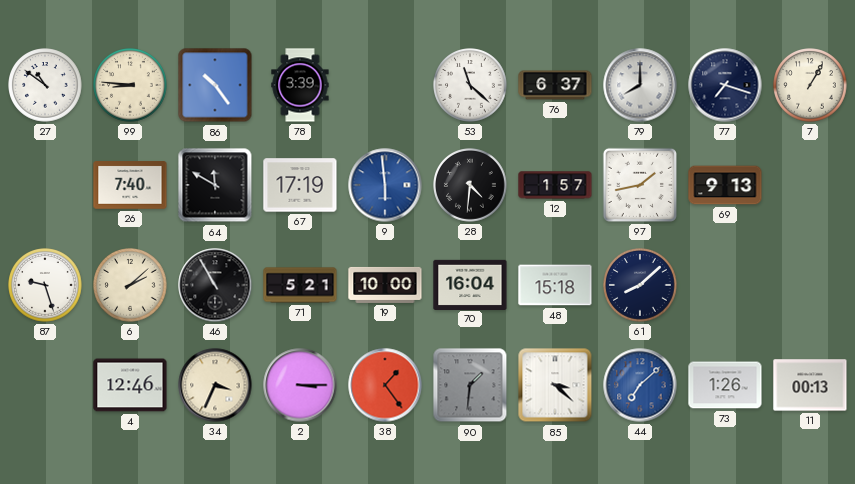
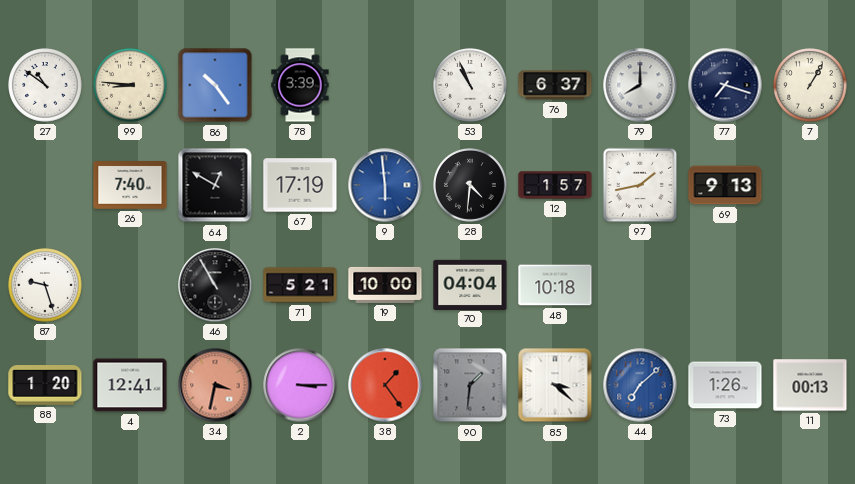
53: 11:22 -> 10:56 (470, 85)
64: 11:50 -> 12:50 (215, 185)
6: 2:08 -> none (130, 285)
70: 16:04 -> 04:04 (470, 284)
48: 15:18 -> 10:18 (555, 285)
61: 8:08 -> none (640, 285)
88: none -> 1:20 (45, 386)
4: 12:46 -> 12:41 (130, 385)
34: 3:34 -> 3:32 (215, 385)
34 dial: cream -> salmon (215, 385)
